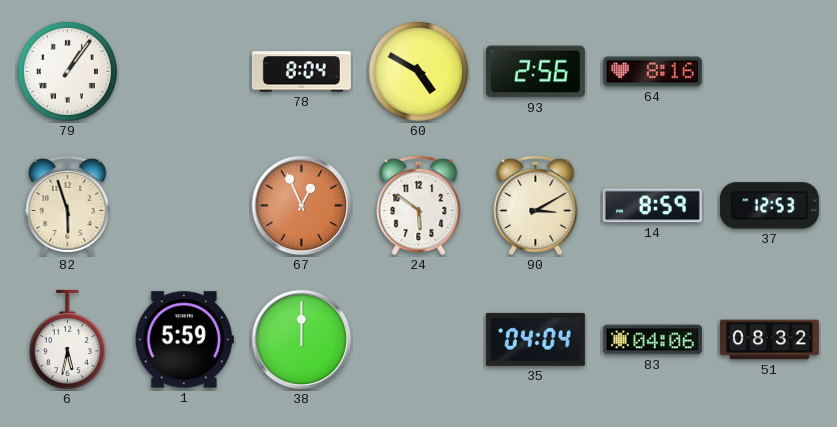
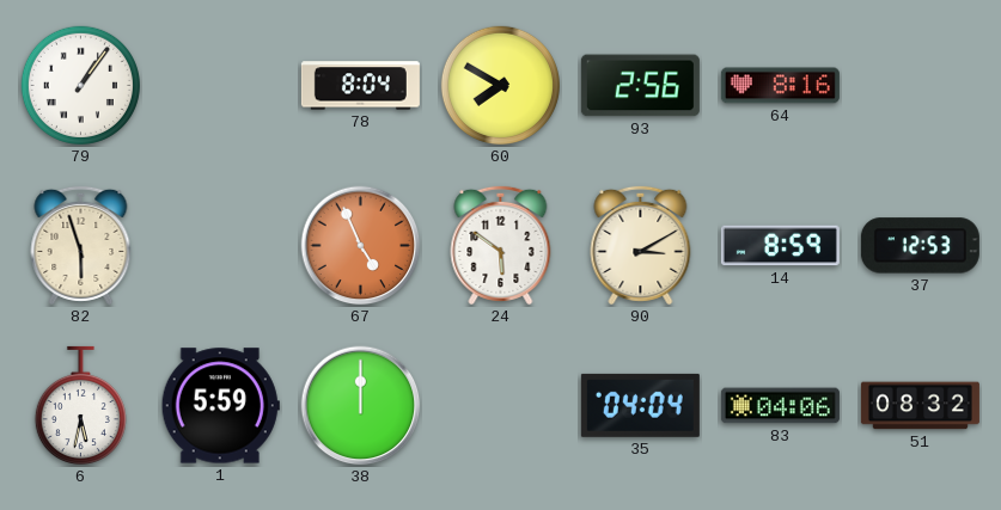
60: 4:50 -> 7:50 (500, 85)
67: 12:56 -> 4:56 (361, 246)
